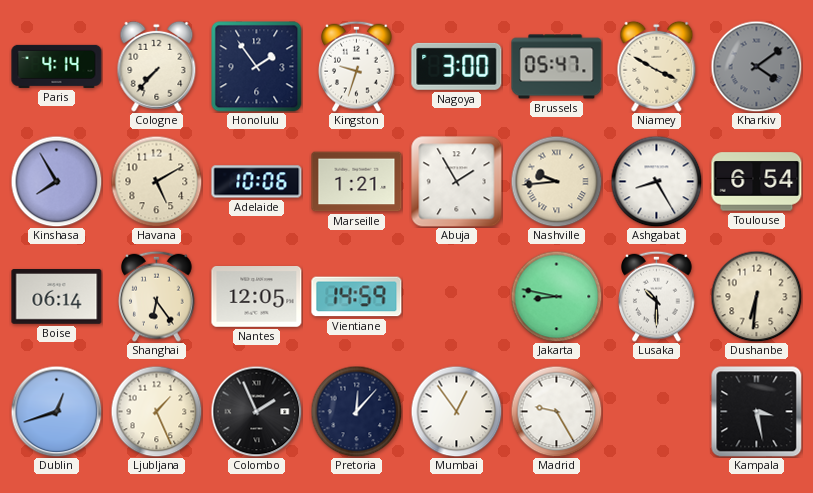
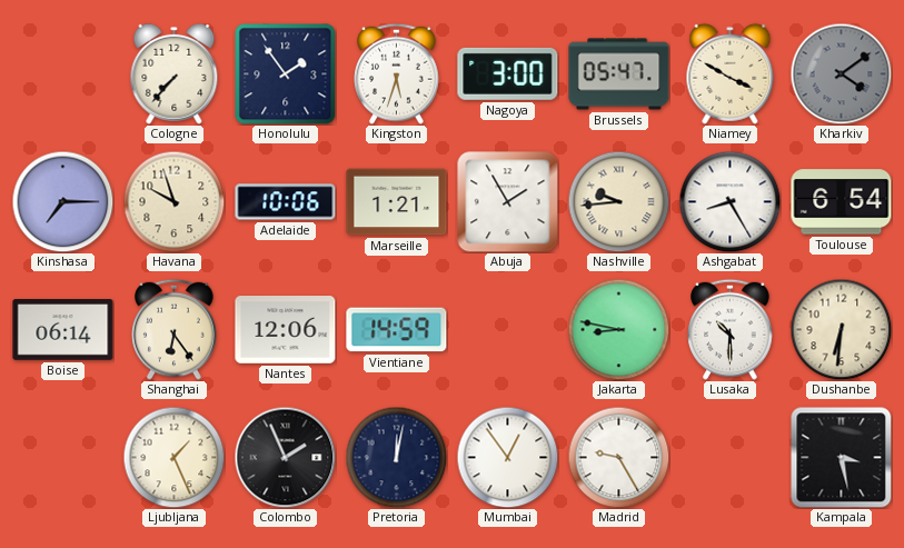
Paris: 4:14 -> none (57, 66)
Kingston: 9:33 -> 5:33 (397, 73)
Kinshasa: 7:55 -> 7:15 (62, 201)
Havana: 5:10 -> 9:57 (173, 201)
Nantes: 12:05 -> 12:06 (286, 330)
Dublin: 12:42 -> none (56, 411)
Pretoria: 12:07 -> 12:02 (396, 457)
